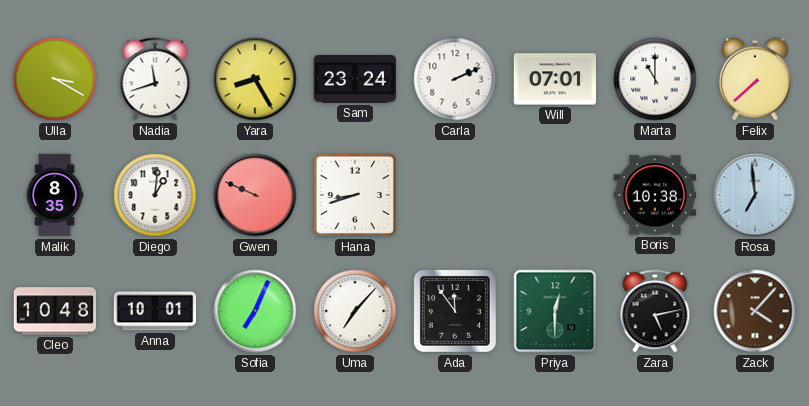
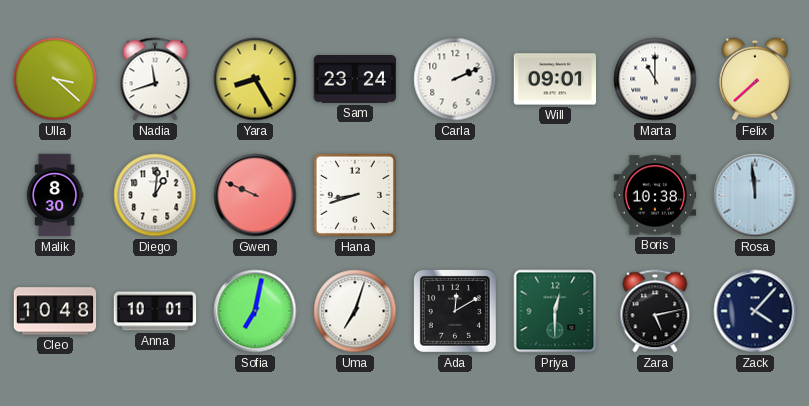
Ulla: 3:20 -> 3:22 (55, 79)
Will: 07:01 -> 09:01 (555, 79)
Malik: 8:35 -> 8:30 (55, 195)
Rosa: 6:59 -> 11:59 (755, 195)
Sofia: 7:04 -> 7:02 (255, 311)
Uma: 7:07 -> 7:03 (355, 311)
Ada: 11:54 -> 12:10 (455, 311)
Zack dial: brown -> navy (755, 311)
